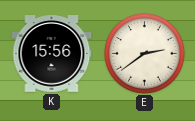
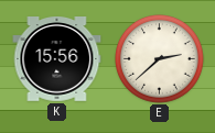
E: 2:39 -> 2:38 (160, 59)
